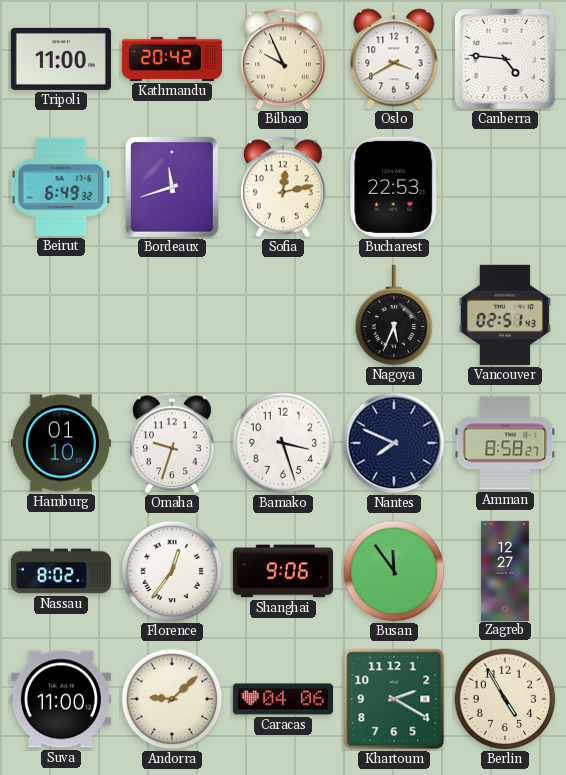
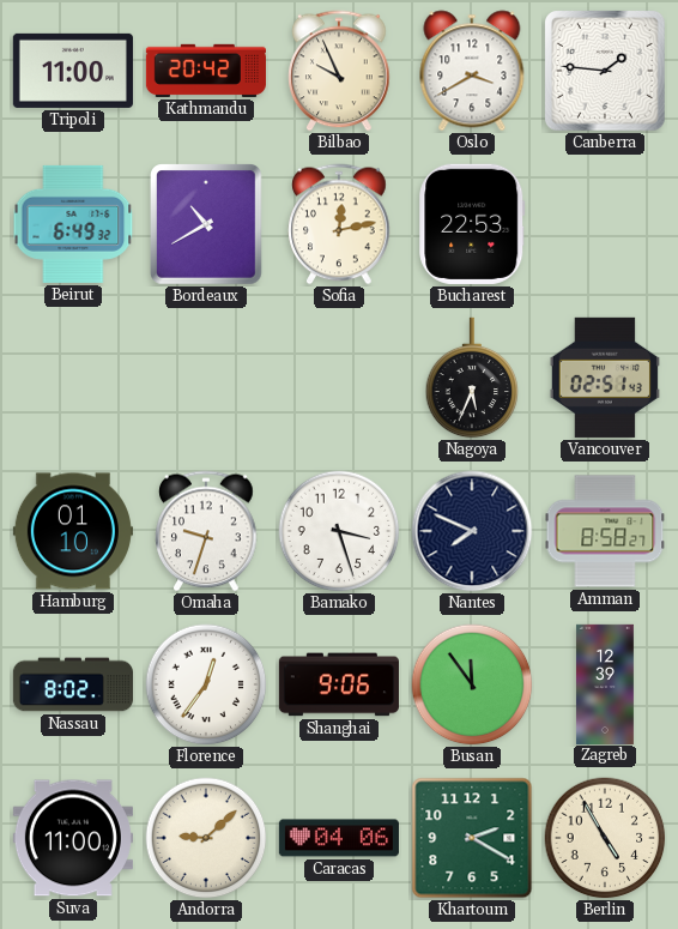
Canberra: 4:46 -> 1:46 (606, 72)
Bordeaux: 11:42 -> 10:40 (207, 225)
Zagreb: 12:27 -> 12:39 (605, 683)
